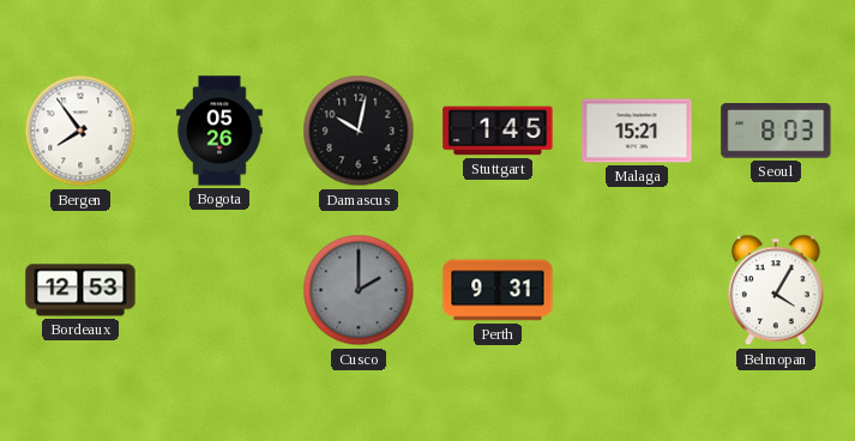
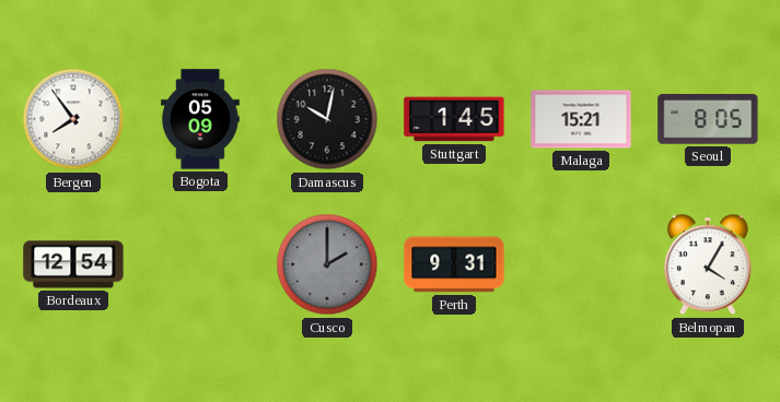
Bogota: 05:26 -> 05:09 (201, 119)
Seoul: 8:03 -> 8:05 (708, 120)
Bordeaux: 12:53 -> 12:54 (73, 264)
